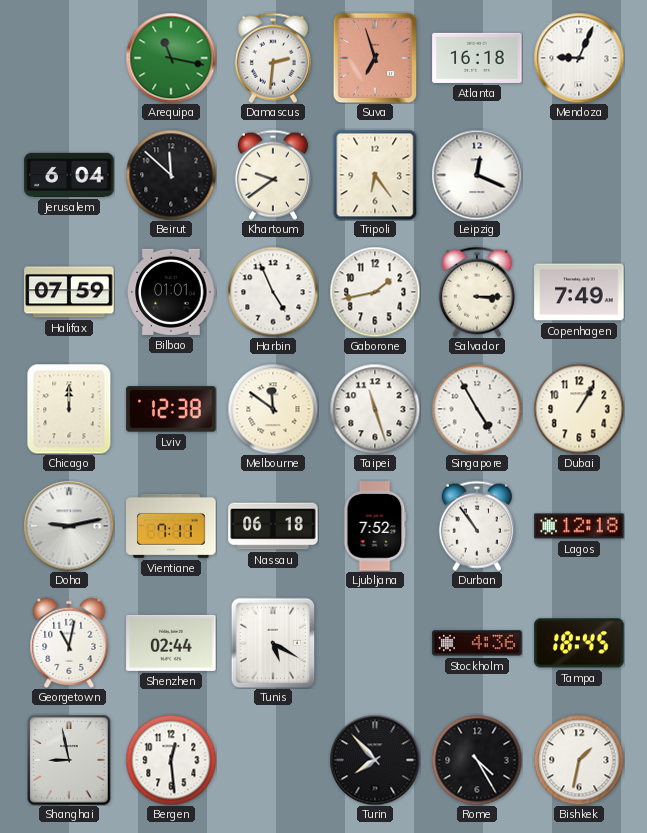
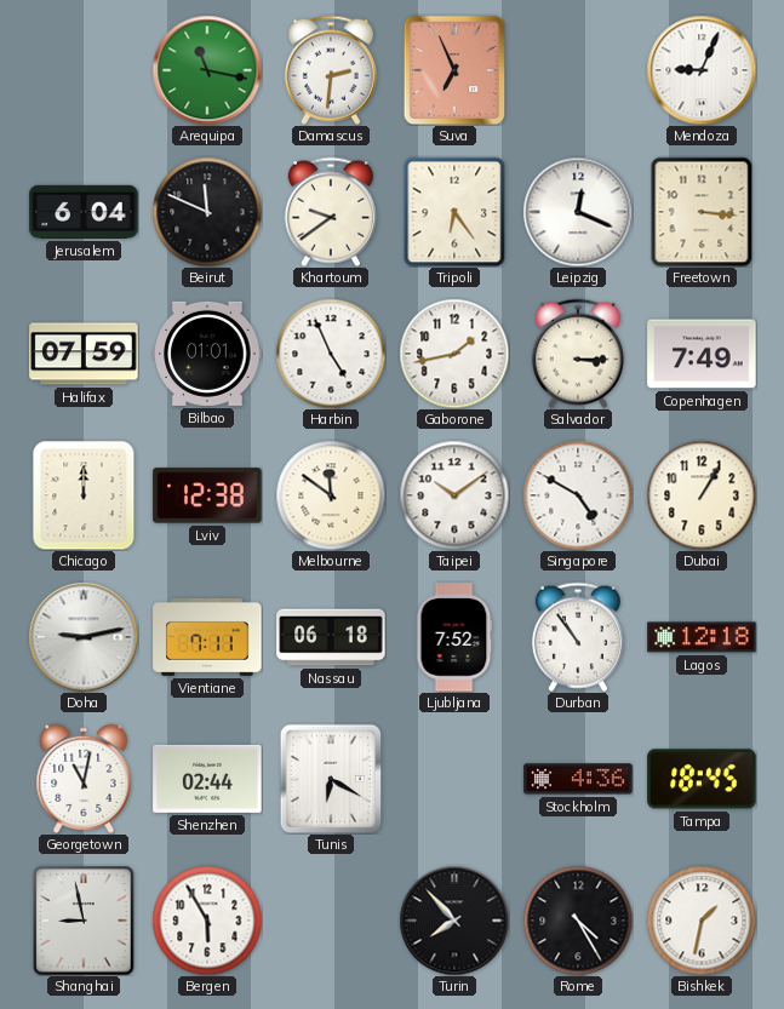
Suva: 6:57 -> 6:56 (454, 70)
Atlanta: 16:18 -> none (477, 58)
Beirut: 11:52 -> 11:49 (207, 212)
Freetown: none -> 3:16 (702, 212)
Taipei: 11:27 -> 10:09 (454, 495)
Singapore: 4:55 -> 4:50 (578, 495)
Tunis: 5:20 -> 6:20 (331, 779)
Bergen: 12:29 -> 5:55 (207, 921)
